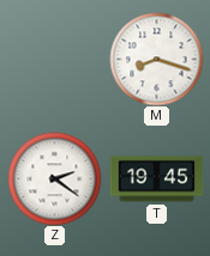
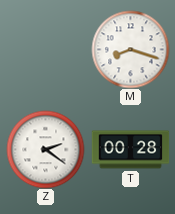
T: 19:45 -> 00:28 (130, 150)
